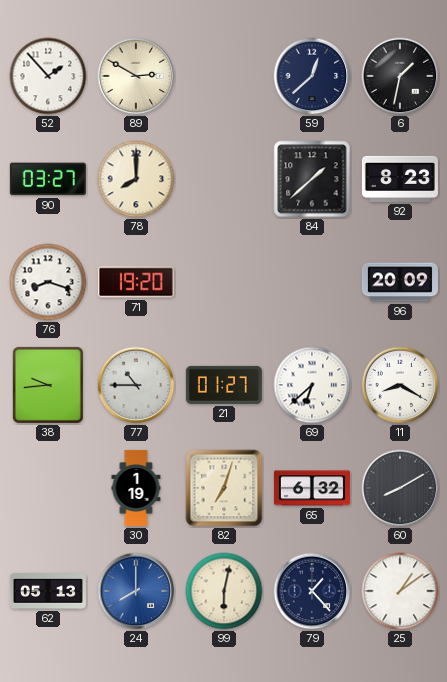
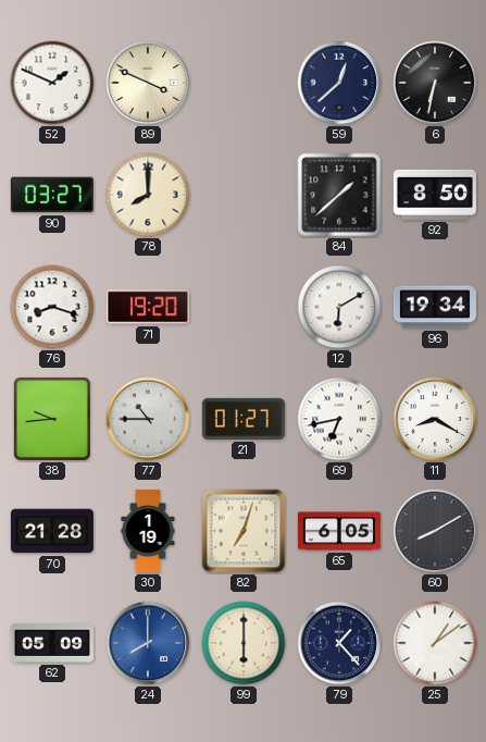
52: 1:53 -> 1:49 (52, 83)
89: 2:50 -> 3:49 (148, 83)
6: 1:32 -> 6:32 (435, 83)
92: 8:23 -> 8:50 (435, 195)
12: none -> 6:10 (339, 307)
96: 20:09 -> 19:34 (435, 307)
69: 6:38 -> 6:43 (339, 419)
70: none -> 21:28 (52, 531)
65: 6:32 -> 6:05 (339, 531)
62: 05:13 -> 05:09 (52, 644)
99: 6:02 -> 6:00 (244, 643)
